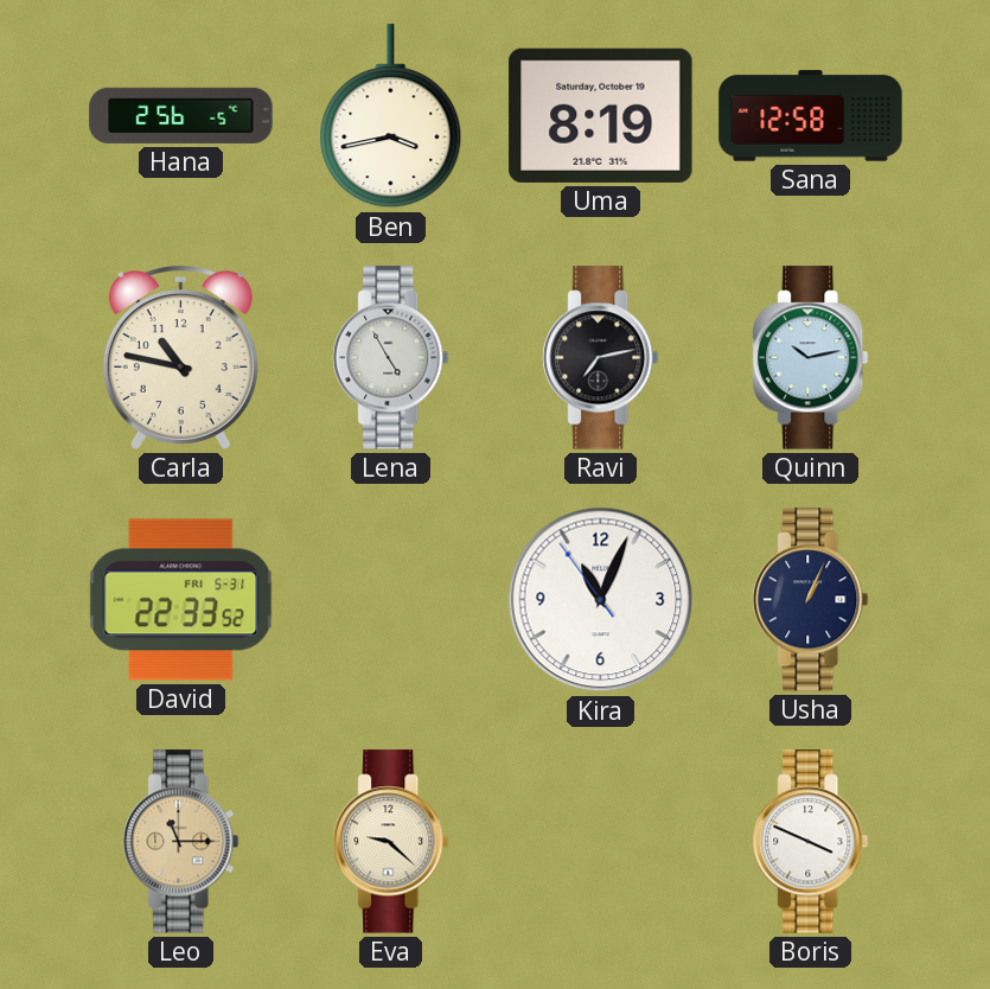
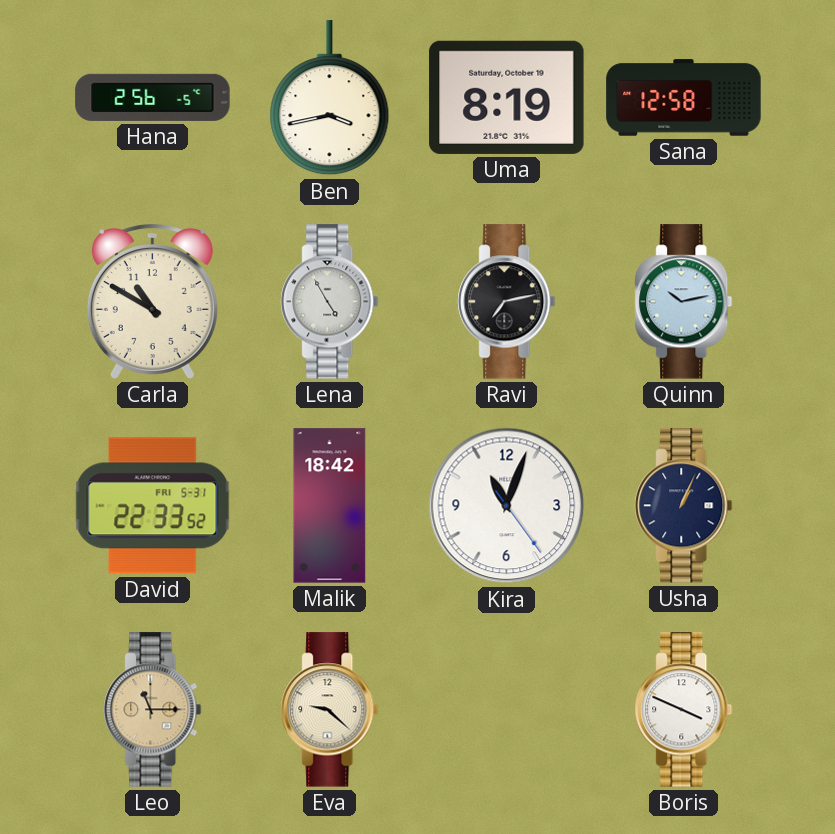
Carla: 10:47 -> 10:50 (152, 302)
Malik: none -> 18:42 (330, 506)
Kira: 11:03:54 -> 11:03:24 (507, 506)
